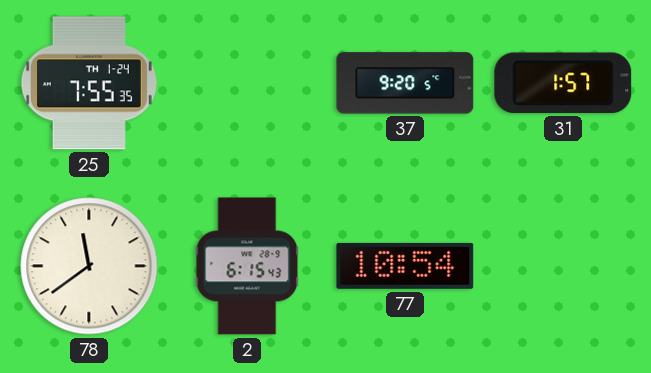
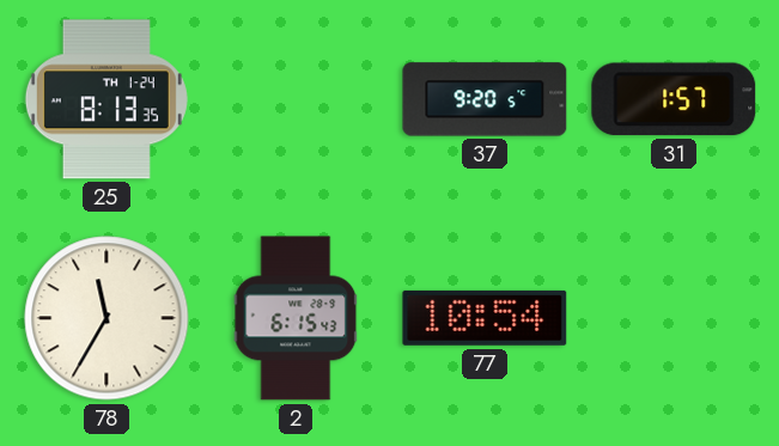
25: 7:55 -> 8:13 (106, 99)
78: 11:39 -> 11:35 (106, 318)
